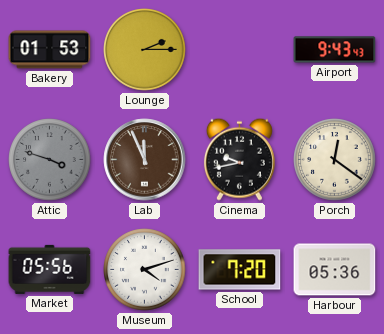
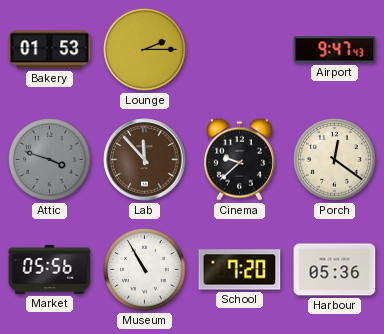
Airport: 9:43 -> 9:47 (335, 50)
Lab: 11:56 -> 11:53 (145, 160)
Cinema: 9:43 -> 9:38 (239, 159)
Museum: 4:12 -> 10:55 (145, 270)
